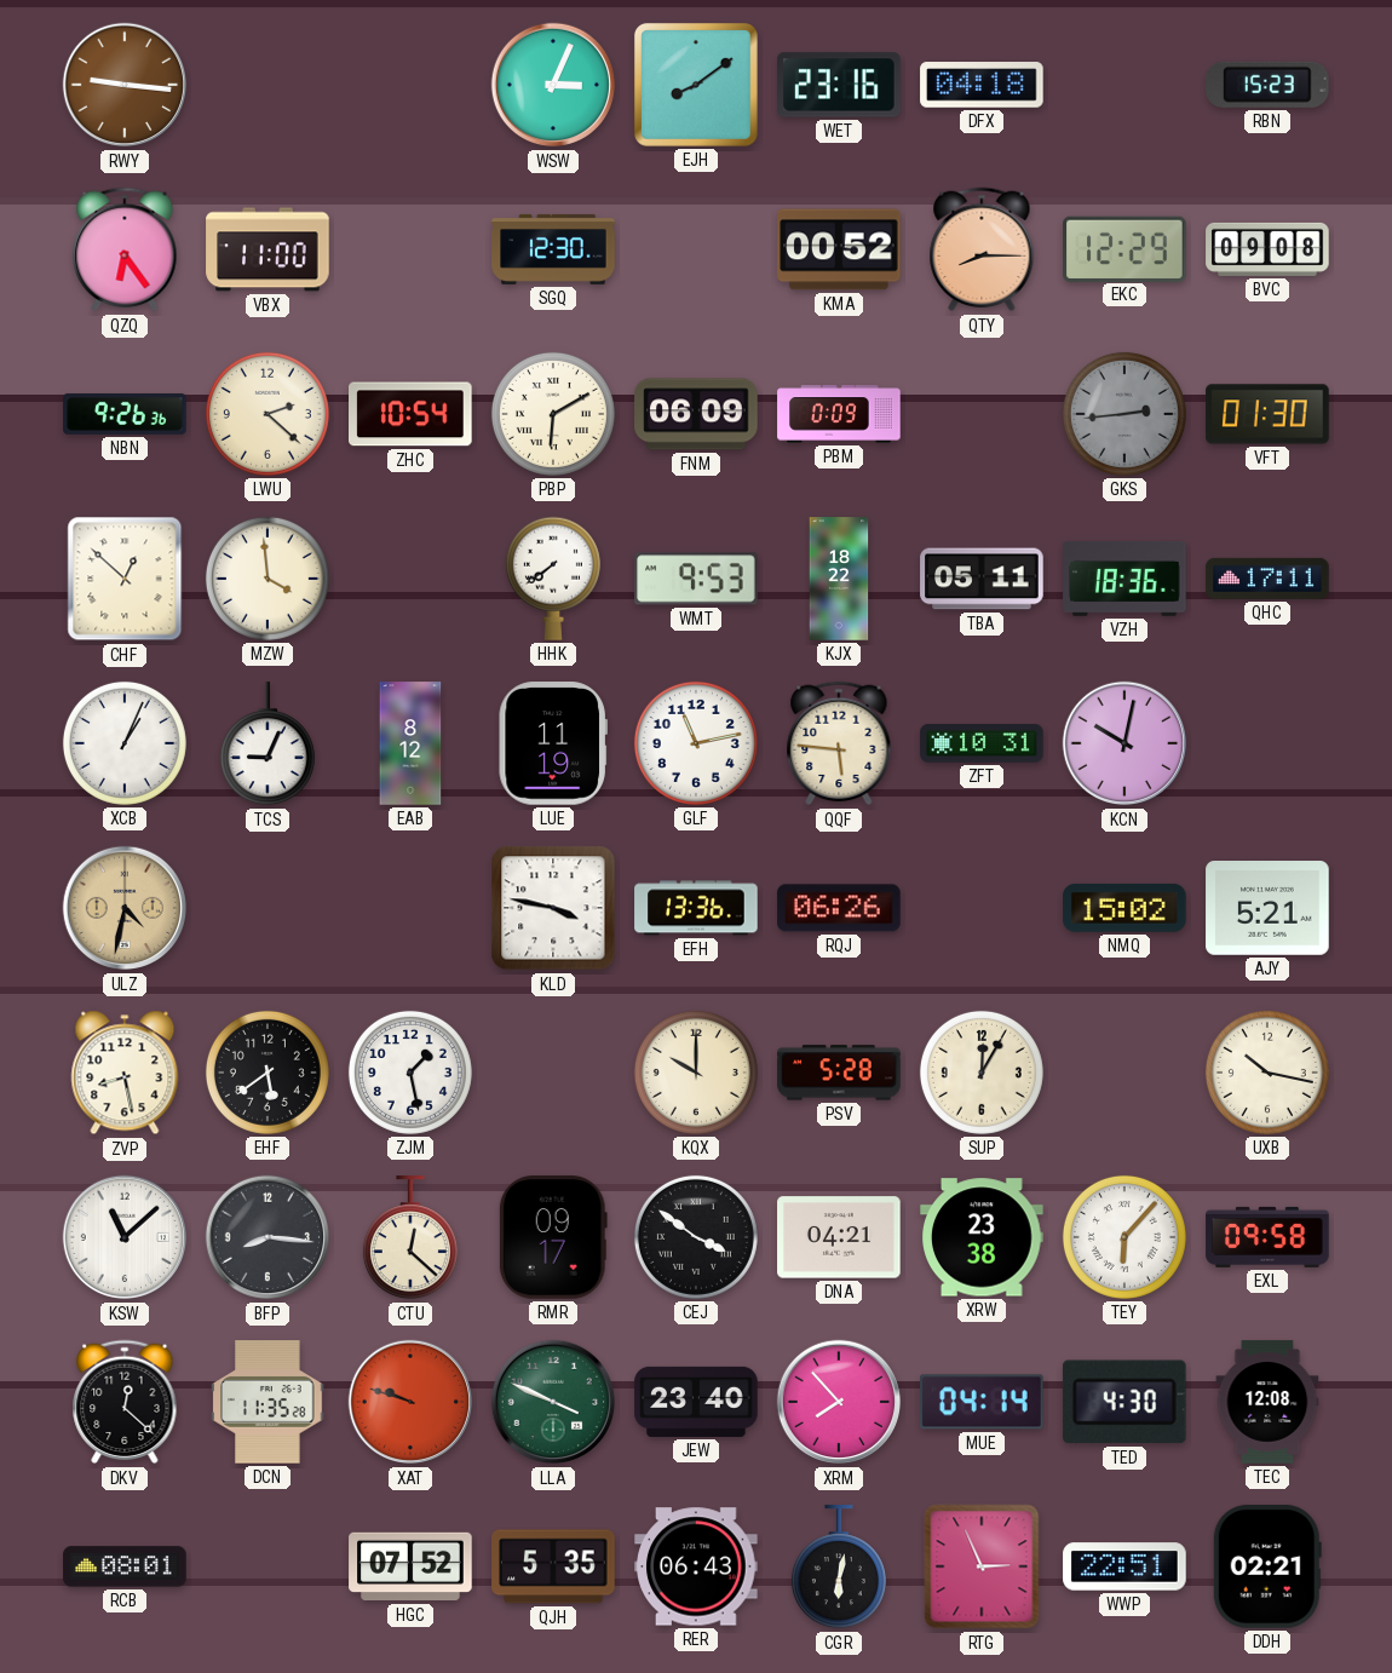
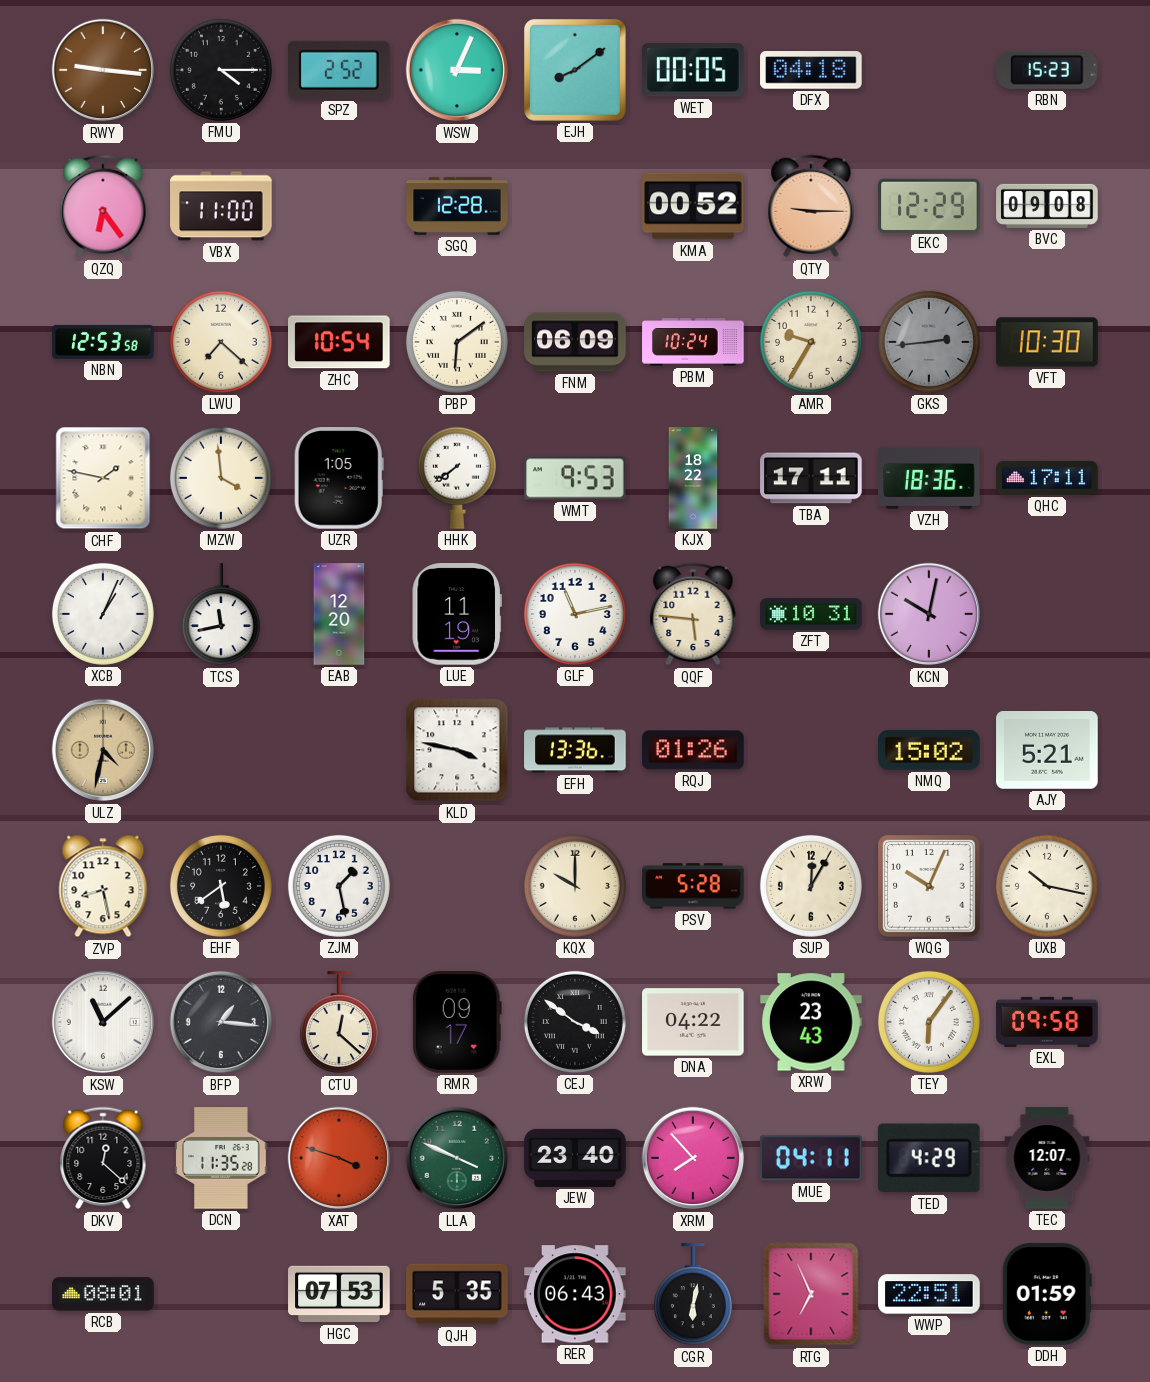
FMU: none -> 4:15 (221, 70)
SPZ: none -> 2:52 (340, 70)
WET: 23:16 -> 00:05 (693, 70)
SGQ: 12:30 -> 12:28 (457, 206)
QTY: 8:15 -> 9:15 (811, 206)
NBN: 9:26 -> 12:53 (103, 342)
LWU: 2:22 -> 7:22 (221, 342)
PBP: 6:10 -> 6:09 (457, 342)
PBM: 0:09 -> 10:24 (693, 342)
AMR: none -> 9:35 (811, 342)
VFT: 01:30 -> 10:30 (1047, 342)
CHF: 12:52 -> 1:47 (103, 478)
UZR: none -> 1:05 (339, 478)
TBA: 05:11 -> 17:11 (811, 478)
TCS: 9:04 -> 11:43 (221, 615)
EAB: 8:12 -> 12:20 (339, 614)
RQJ: 06:26 -> 01:26 (693, 750)
WQG: none -> 10:04 (929, 886)
BFP: 8:16 -> 1:16 (221, 1022)
DNA: 04:21 -> 04:22 (693, 1022)
XRW: 23:38 -> 23:43 (811, 1022)
TEY: 6:07 -> 6:06 (929, 1022)
XAT: 9:48 -> 3:48 (339, 1158)
MUE: 04:14 -> 04:11 (812, 1158)
TED: 4:30 -> 4:29 (929, 1158)
TEC: 12:08 -> 12:07 (1047, 1158)
HGC: 07:52 -> 07:53 (339, 1294)
RTG: 2:56 -> 6:56 (811, 1294)
DDH: 02:21 -> 01:59 (1047, 1294)
